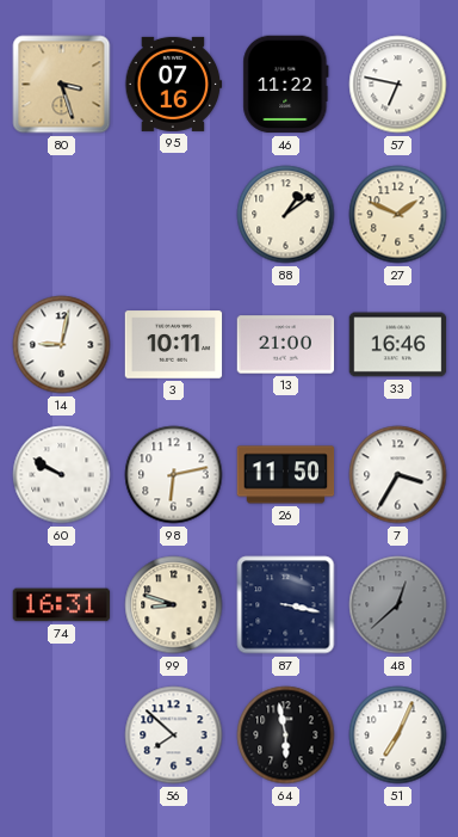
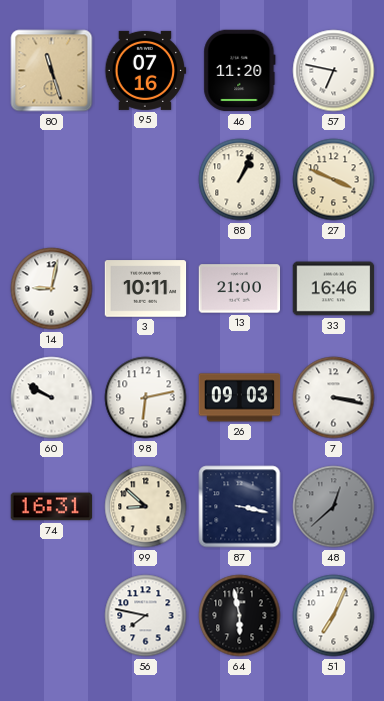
80: 3:27 -> 11:27 (52, 71)
46: 11:22 -> 11:20 (240, 71)
88: 1:09 -> 1:04 (240, 180)
27: 1:49 -> 3:49 (334, 180)
26: 11:50 -> 09:03 (240, 398)
7: 3:35 -> 3:17 (334, 398)
99: 8:48 -> 8:52 (146, 507)
56: 7:52 -> 7:47 (146, 616)
